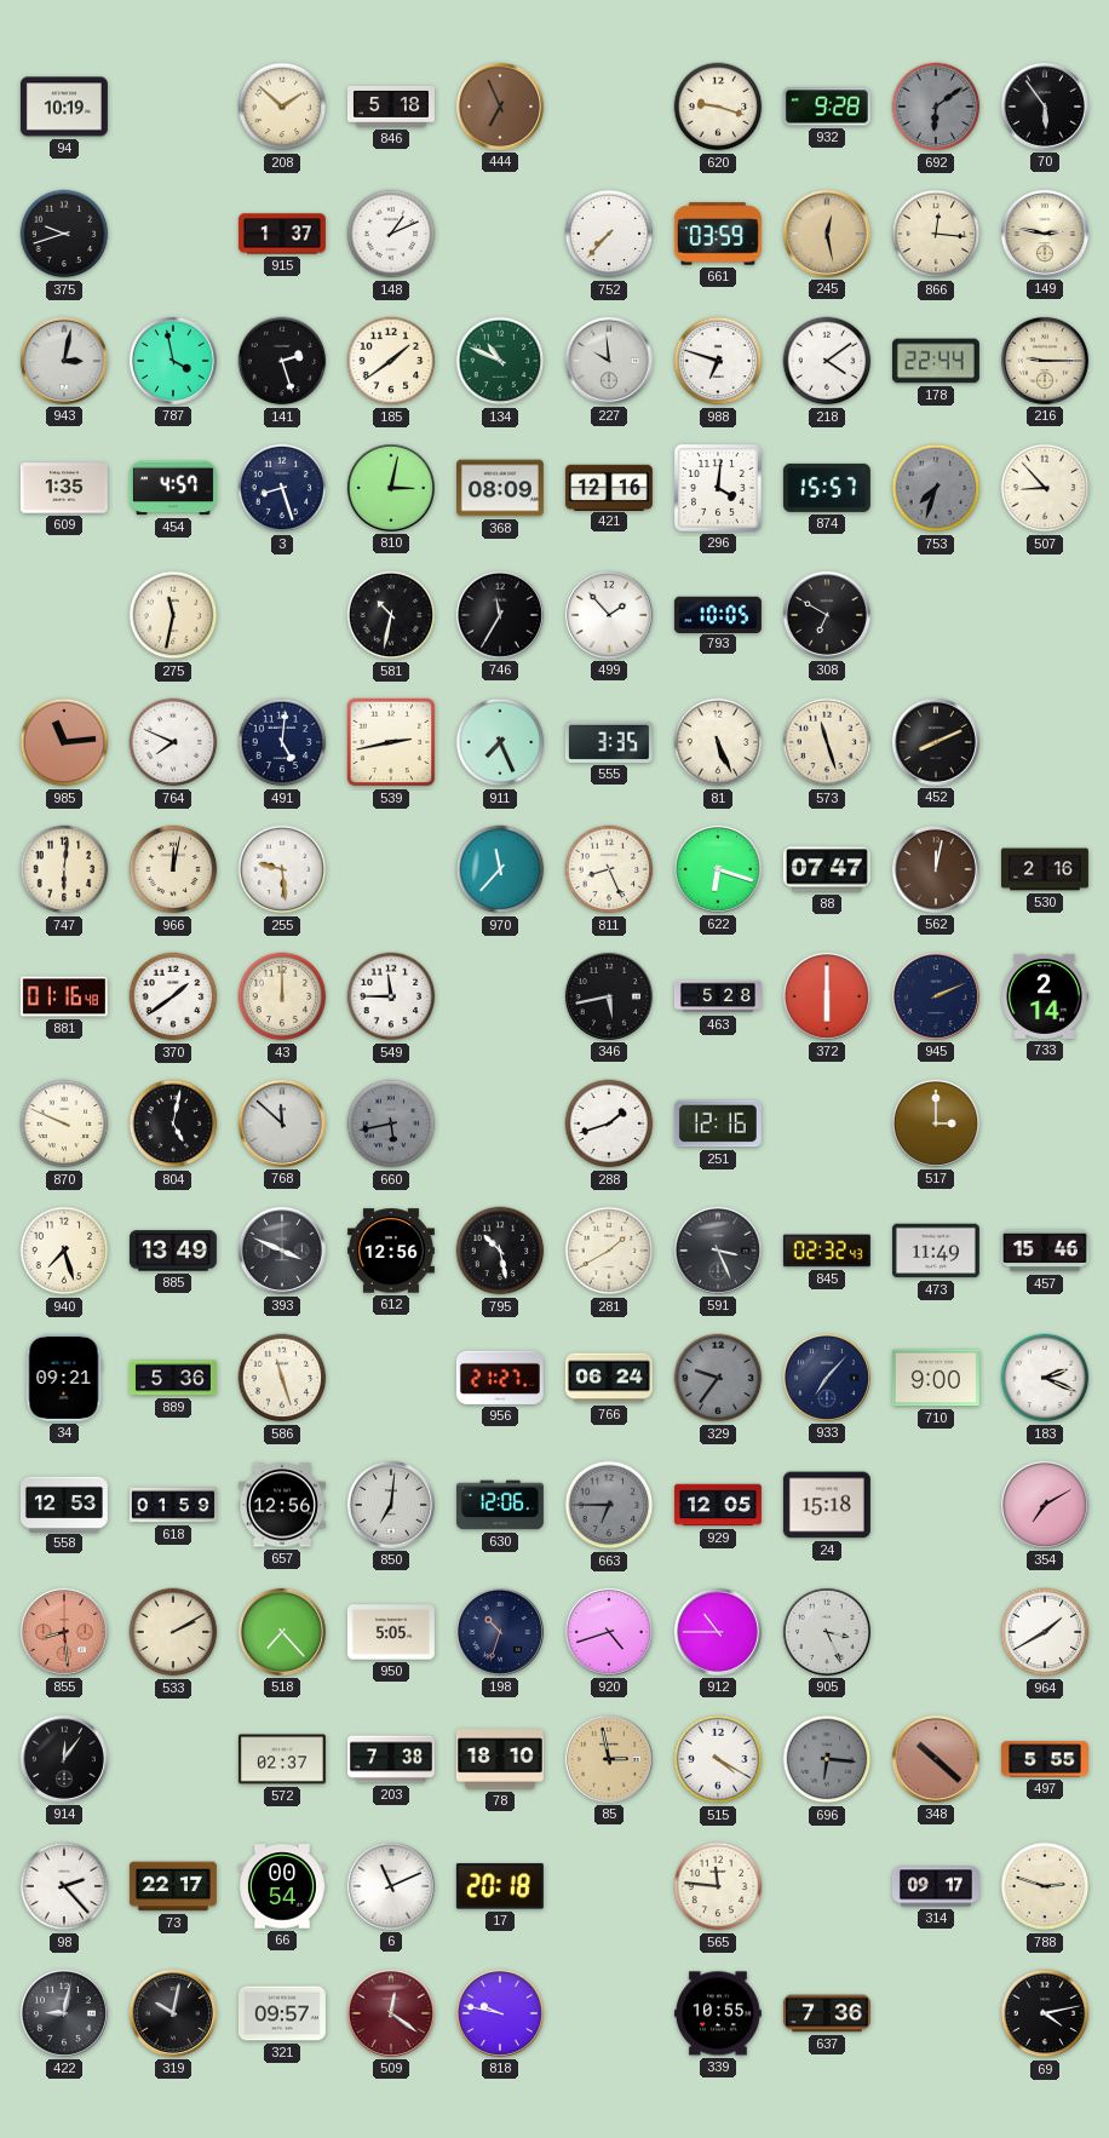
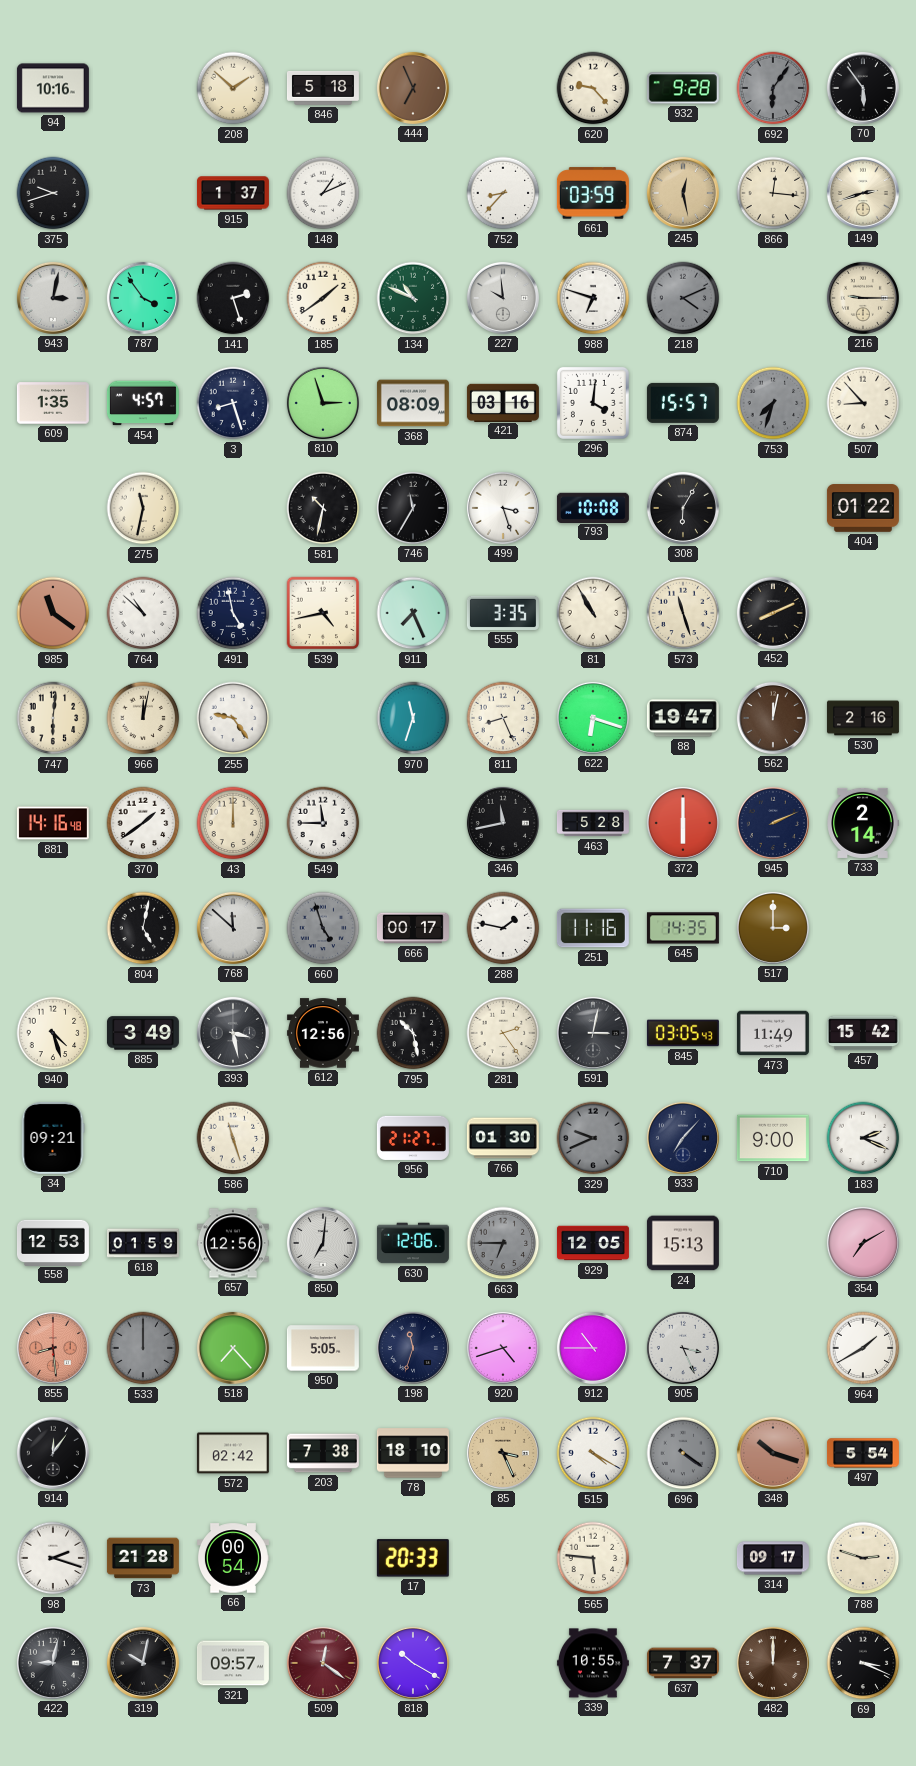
94: 10:19 -> 10:16 (53, 88)
620: 9:18 -> 9:23 (593, 88)
692: 6:09 -> 6:06 (773, 88)
752: 7:37 -> 8:37 (503, 193)
149: 2:47 -> 2:42 (863, 193)
787: 3:58 -> 3:54 (143, 298)
218: 4:09 -> 4:11 (683, 298)
218 dial: white -> grey (683, 298)
178: 22:44 -> none (936, 361)
810: 3:02 -> 2:57 (323, 403)
421: 12:16 -> 03:16 (503, 402)
499: 1:53 -> 3:27 (503, 508)
793: 10:05 -> 10:08 (593, 507)
308: 6:50 -> 6:05 (683, 508)
404: none -> 01:22 (863, 508)
985: 11:14 -> 11:21 (53, 613)
764: 7:49 -> 10:52 (143, 613)
491: 5:01 -> 4:58 (233, 613)
539: 2:43 -> 4:43 (323, 613)
81: 5:26 -> 10:55 (593, 613)
255: 9:29 -> 9:24 (233, 718)
970: 11:37 -> 11:33 (413, 718)
88: 07:47 -> 19:47 (683, 718)
881: 01:16 -> 14:16 (53, 823)
346: 5:43 -> 11:43 (503, 823)
870: 9:49 -> none (64, 1123)
660: 5:43 -> 4:57 (323, 928)
666: none -> 00:17 (413, 928)
288: 1:42 -> 1:47 (503, 928)
251: 12:16 -> 11:16 (593, 928)
645: none -> 14:35 (683, 928)
940: 7:27 -> 4:27 (53, 1033)
885: 13:49 -> 3:49 (143, 1033)
393: 3:49 -> 3:28 (233, 1033)
281: 1:40 -> 2:24 (503, 1033)
591: 3:26 -> 3:02 (593, 1033)
845: 02:32 -> 03:05 (683, 1033)
457: 15:46 -> 15:42 (863, 1033)
889: 5:36 -> none (173, 1378)
766: 06:24 -> 01:30 (503, 1138)
329: 9:36 -> 9:41 (593, 1138)
24: 15:18 -> 15:13 (683, 1243)
533: 2:10 -> 12:00 (143, 1348)
533 dial: cream -> grey (143, 1348)
198: 10:33 -> 11:33 (413, 1348)
572: 02:37 -> 02:42 (233, 1453)
85: 2:58 -> 3:26 (503, 1453)
696: 6:16 -> 4:21 (683, 1453)
348: 10:22 -> 10:18 (773, 1453)
497: 5:55 -> 5:54 (863, 1453)
98: 2:23 -> 2:18 (53, 1558)
73: 22:17 -> 21:28 (143, 1558)
6: 11:11 -> none (391, 1886)
17: 20:18 -> 20:33 (413, 1558)
565: 11:46 -> 5:46 (593, 1558)
818: 9:47 -> 10:20 (413, 1663)
637: 7:36 -> 7:37 (683, 1663)
482: none -> 12:00 (773, 1663)
69: 4:13 -> 3:19 (863, 1663)
